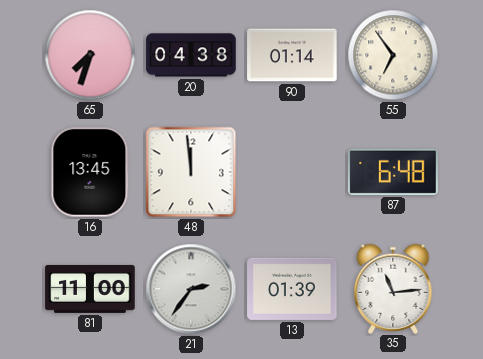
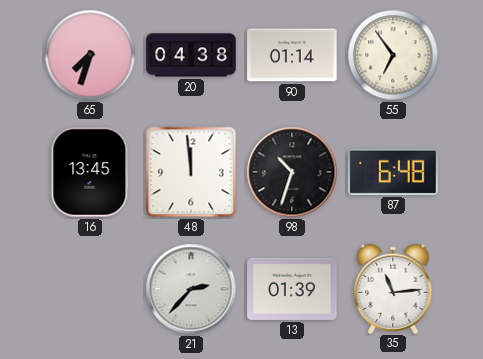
98: none -> 10:33 (292, 172)
81: 11:00 -> none (90, 289)
21: 2:36 -> 2:37 (191, 289)
